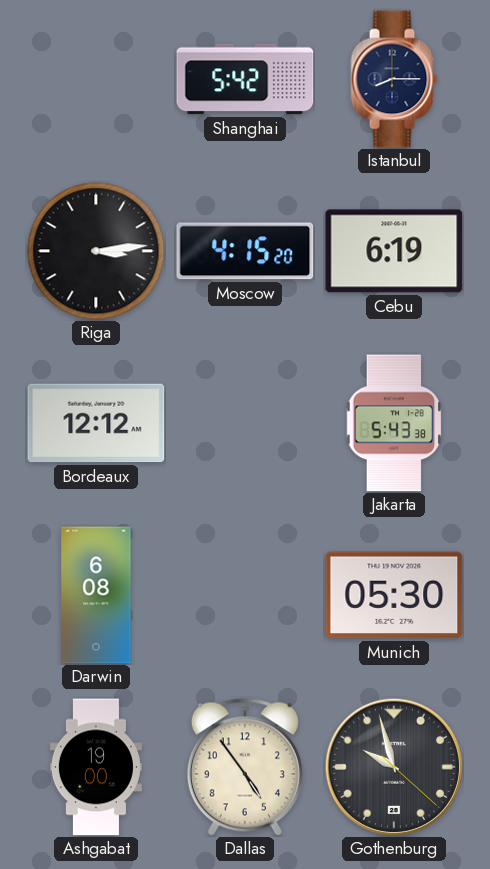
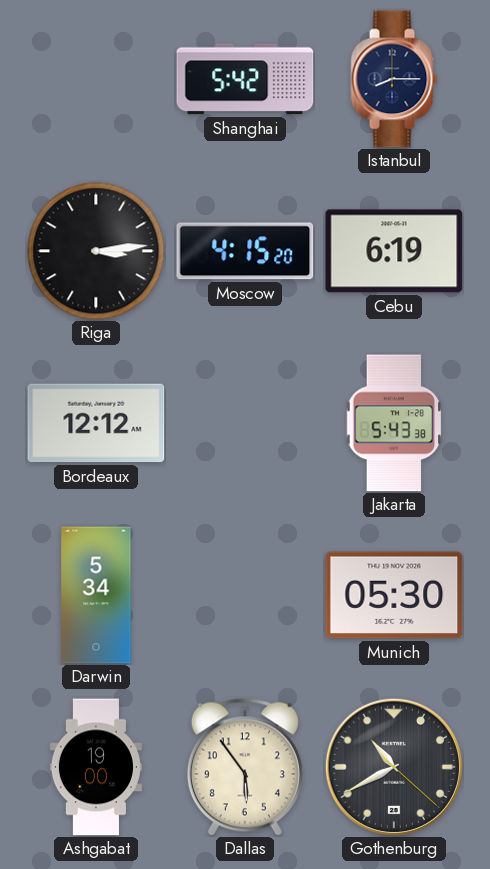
Darwin: 6:08 -> 5:34 (96, 595)
Dallas: 4:54 -> 5:54 (245, 767)
Gothenburg: 9:57 -> 10:40 (394, 767)
